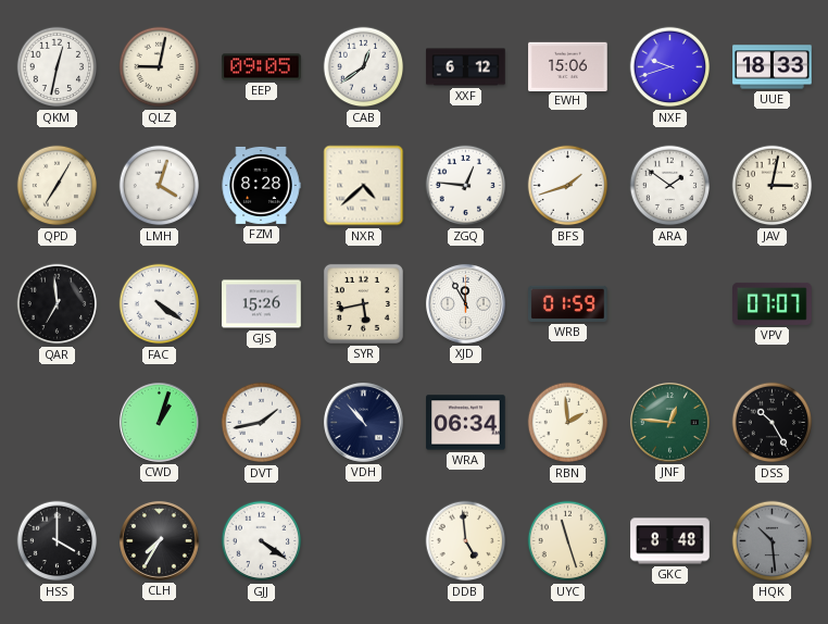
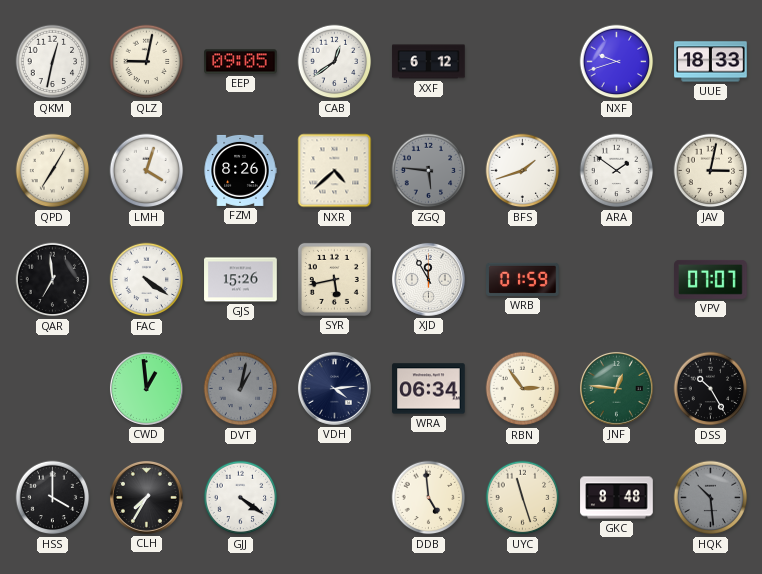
EWH: 15:06 -> none (568, 66)
FZM: 8:28 -> 8:26 (240, 170)
ZGQ: 12:46 -> 5:46 (429, 171)
ZGQ dial: white -> grey (429, 171)
CWD: 1:03 -> 12:59 (146, 388)
DVT: 1:43 -> 1:02 (241, 389)
DVT dial: white -> grey (241, 389)
VDH: 10:53 -> 4:14 (334, 388)
RBN: 1:59 -> 2:54 (523, 389)
